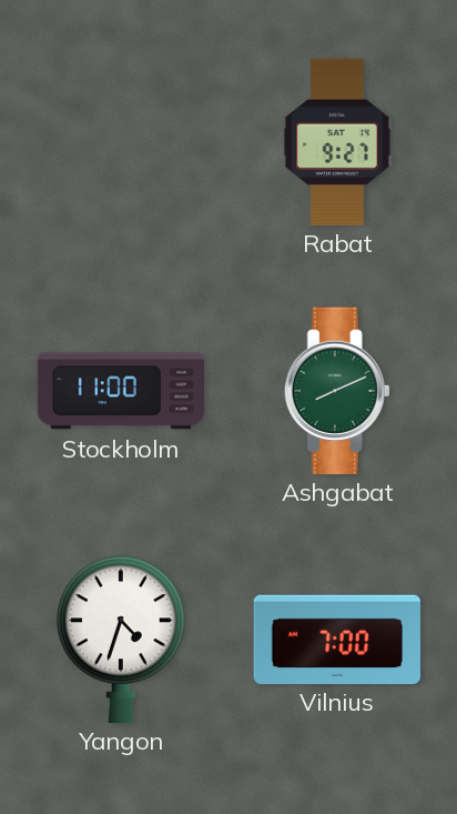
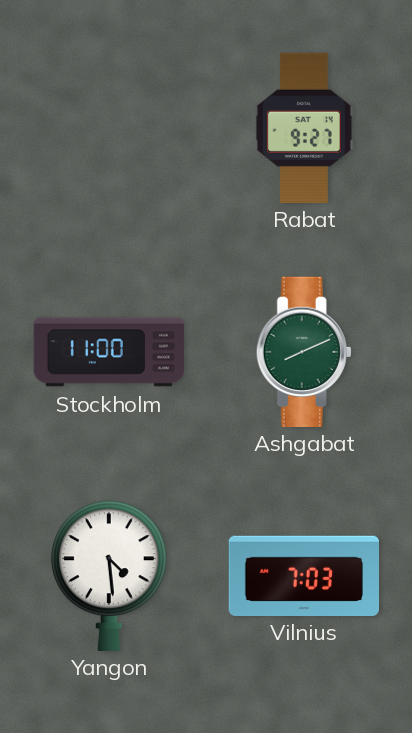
Yangon: 4:33 -> 4:29 (109, 575)
Vilnius: 7:00 -> 7:03 (303, 575)
